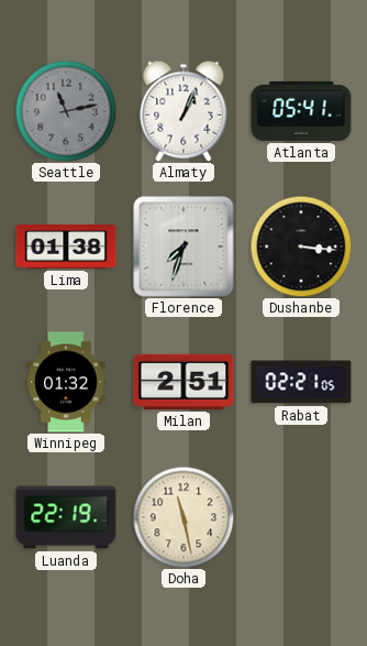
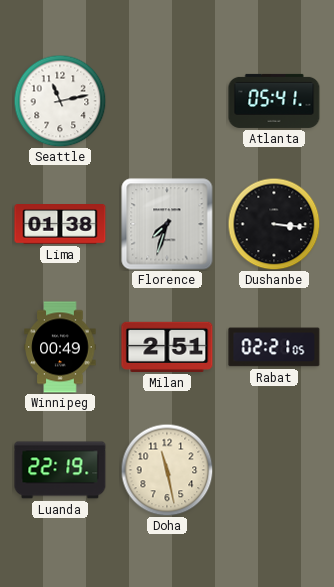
Seattle dial: grey -> white (60, 101)
Almaty: 1:04 -> none (183, 111)
Winnipeg: 01:32 -> 00:49 (60, 347)
